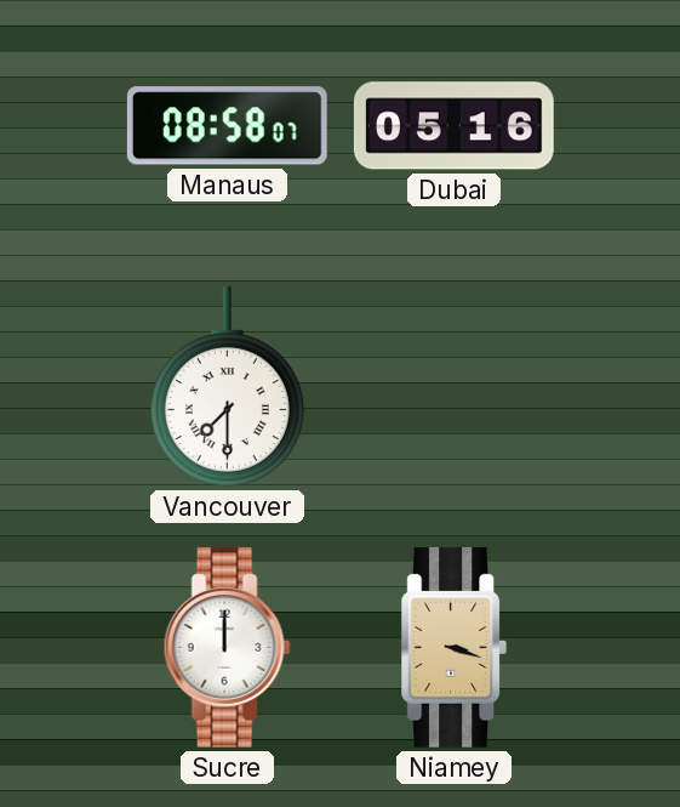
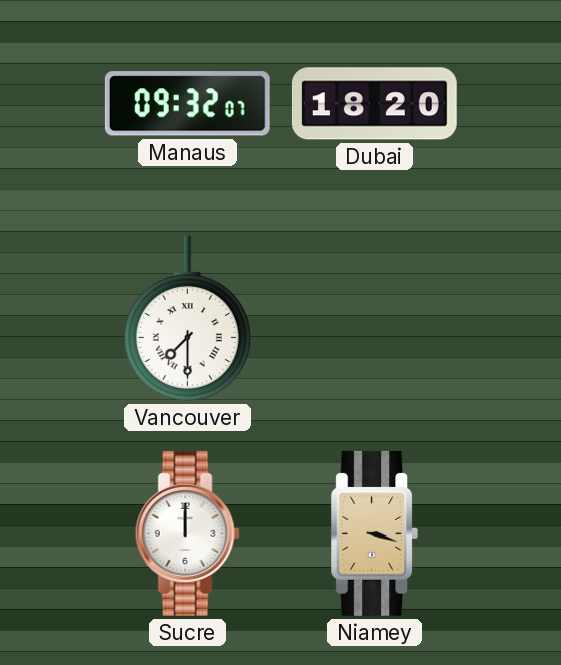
Manaus: 08:58 -> 09:32 (187, 104)
Dubai: 05:16 -> 18:20 (374, 104)
